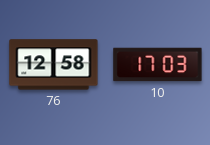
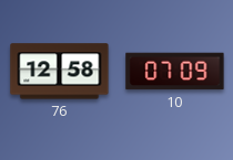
10: 17:03 -> 07:09 (175, 72)
